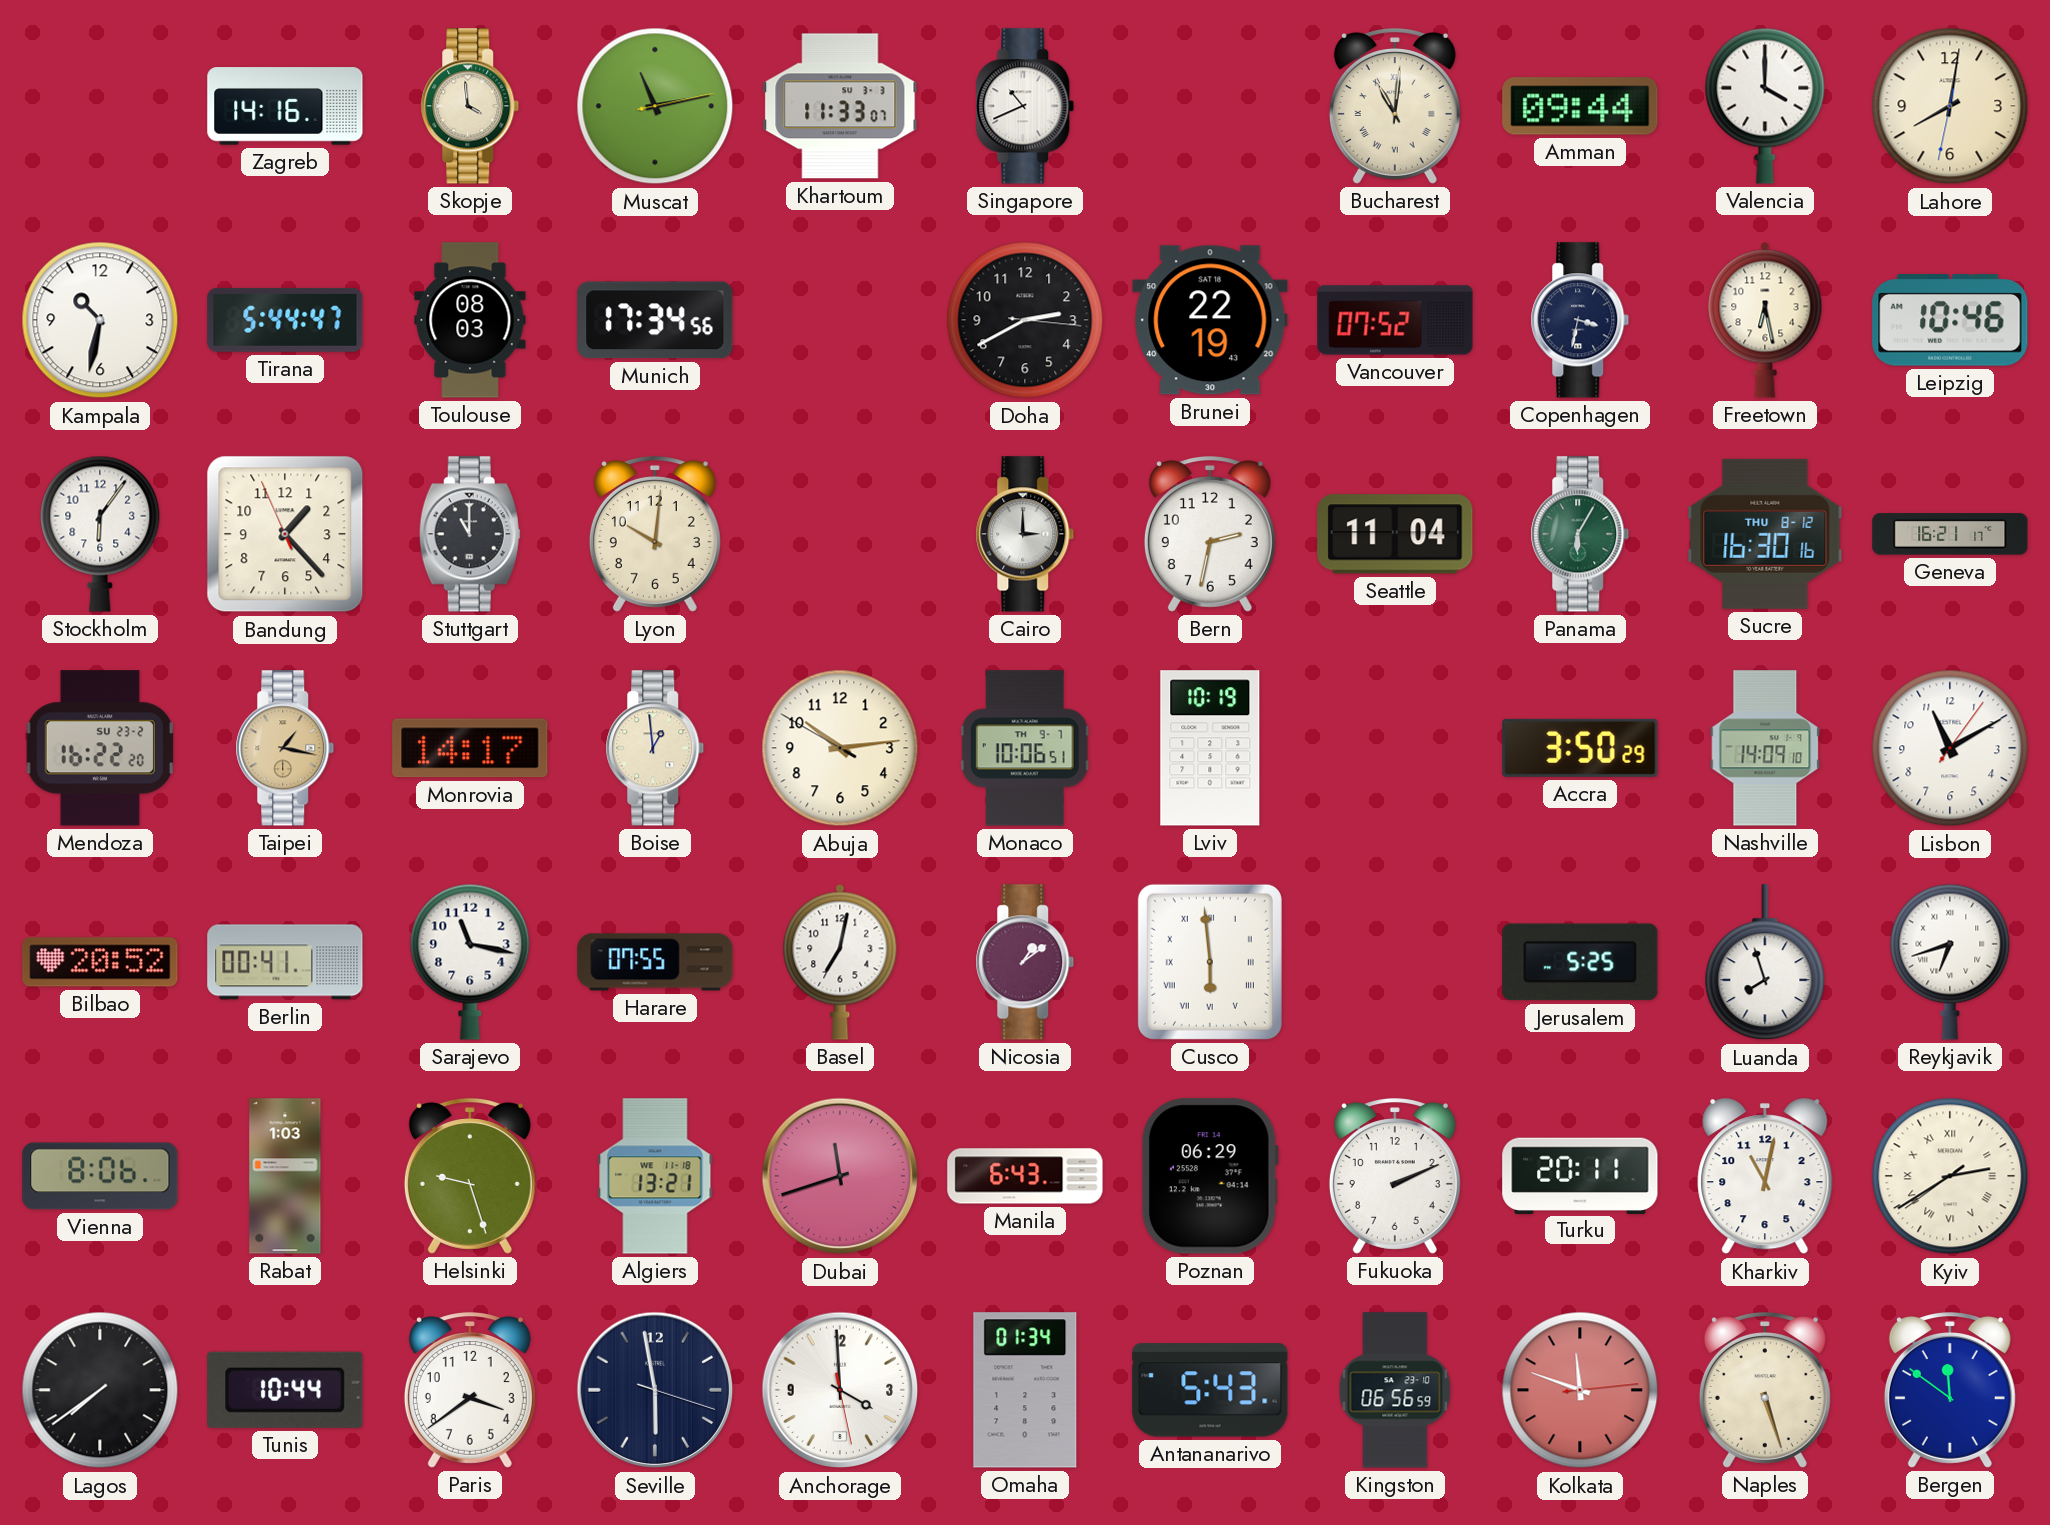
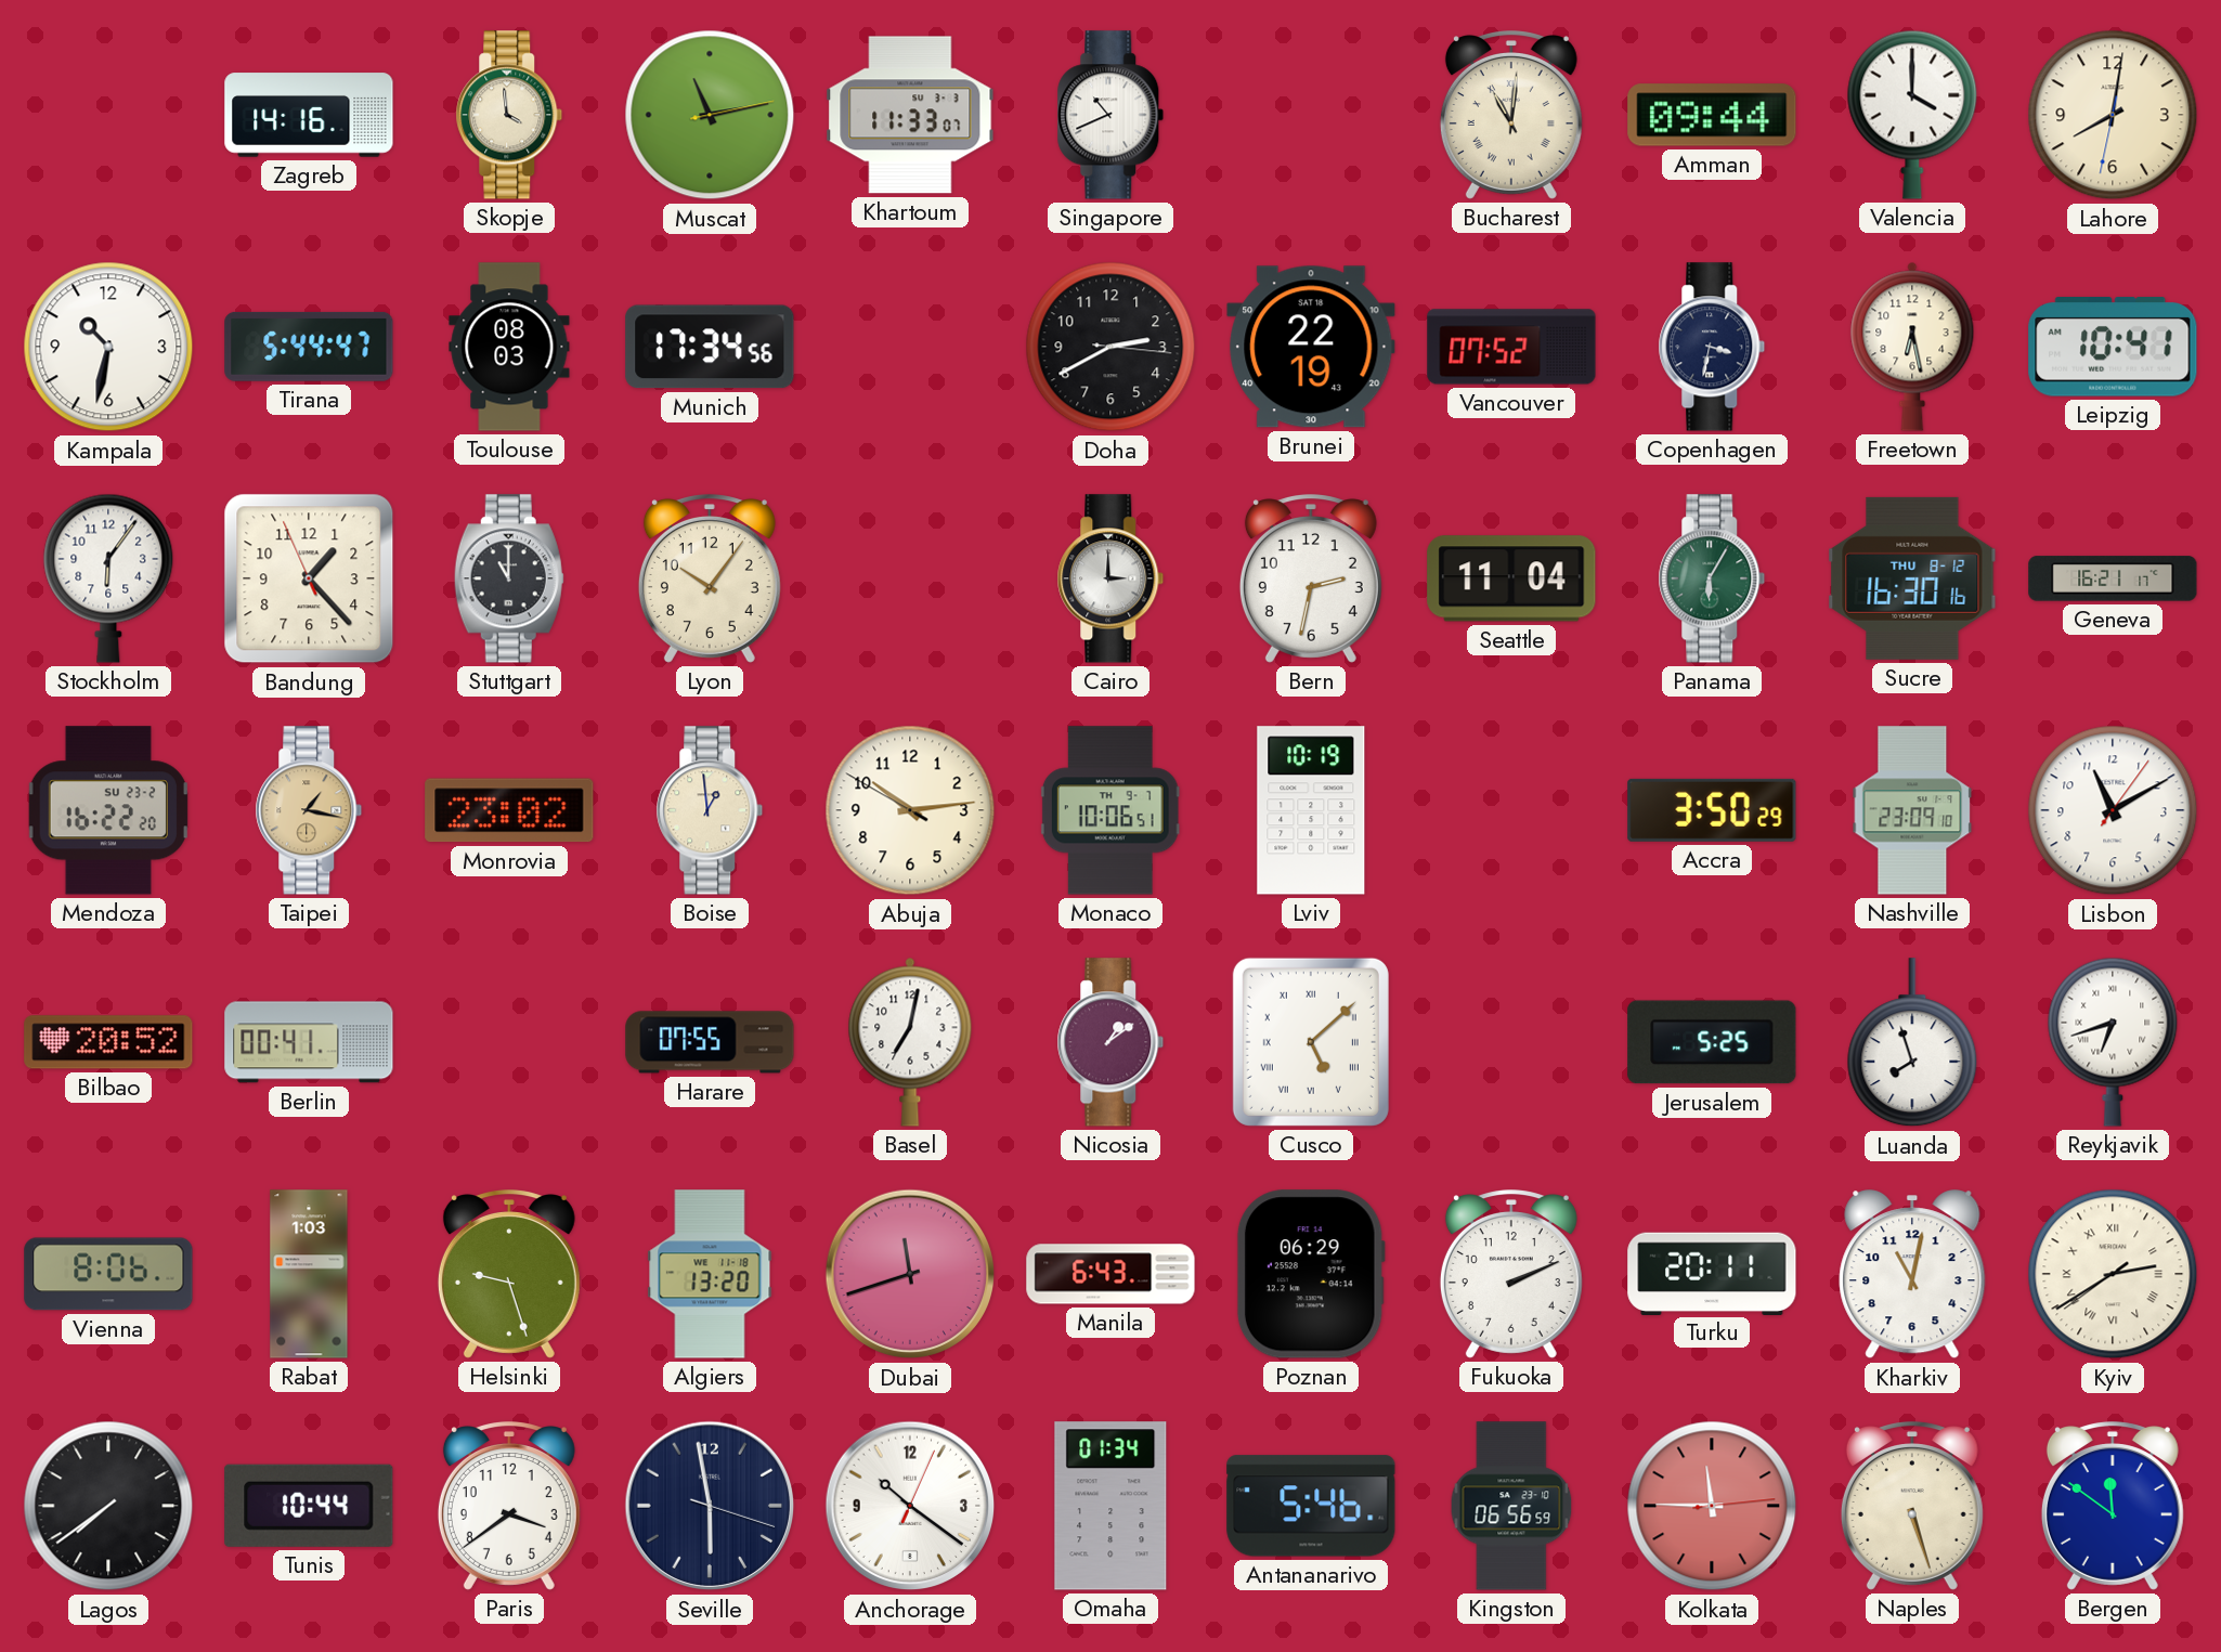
Leipzig: 10:46 -> 10:41 (2113, 347)
Lyon: 10:01 -> 10:06 (710, 578)
Monrovia: 14:17 -> 23:02 (509, 810)
Nashville: 14:09 -> 23:09 (1912, 810)
Sarajevo: 11:17 -> none (470, 962)
Cusco: 5:59 -> 5:08 (1311, 1042)
Algiers: 13:21 -> 13:20 (710, 1274)
Anchorage: 3:59 -> 10:21 (910, 1506)
Antananarivo: 5:43 -> 5:46 (1311, 1506)
Kolkata: 11:48 -> 11:45 (1712, 1506)
